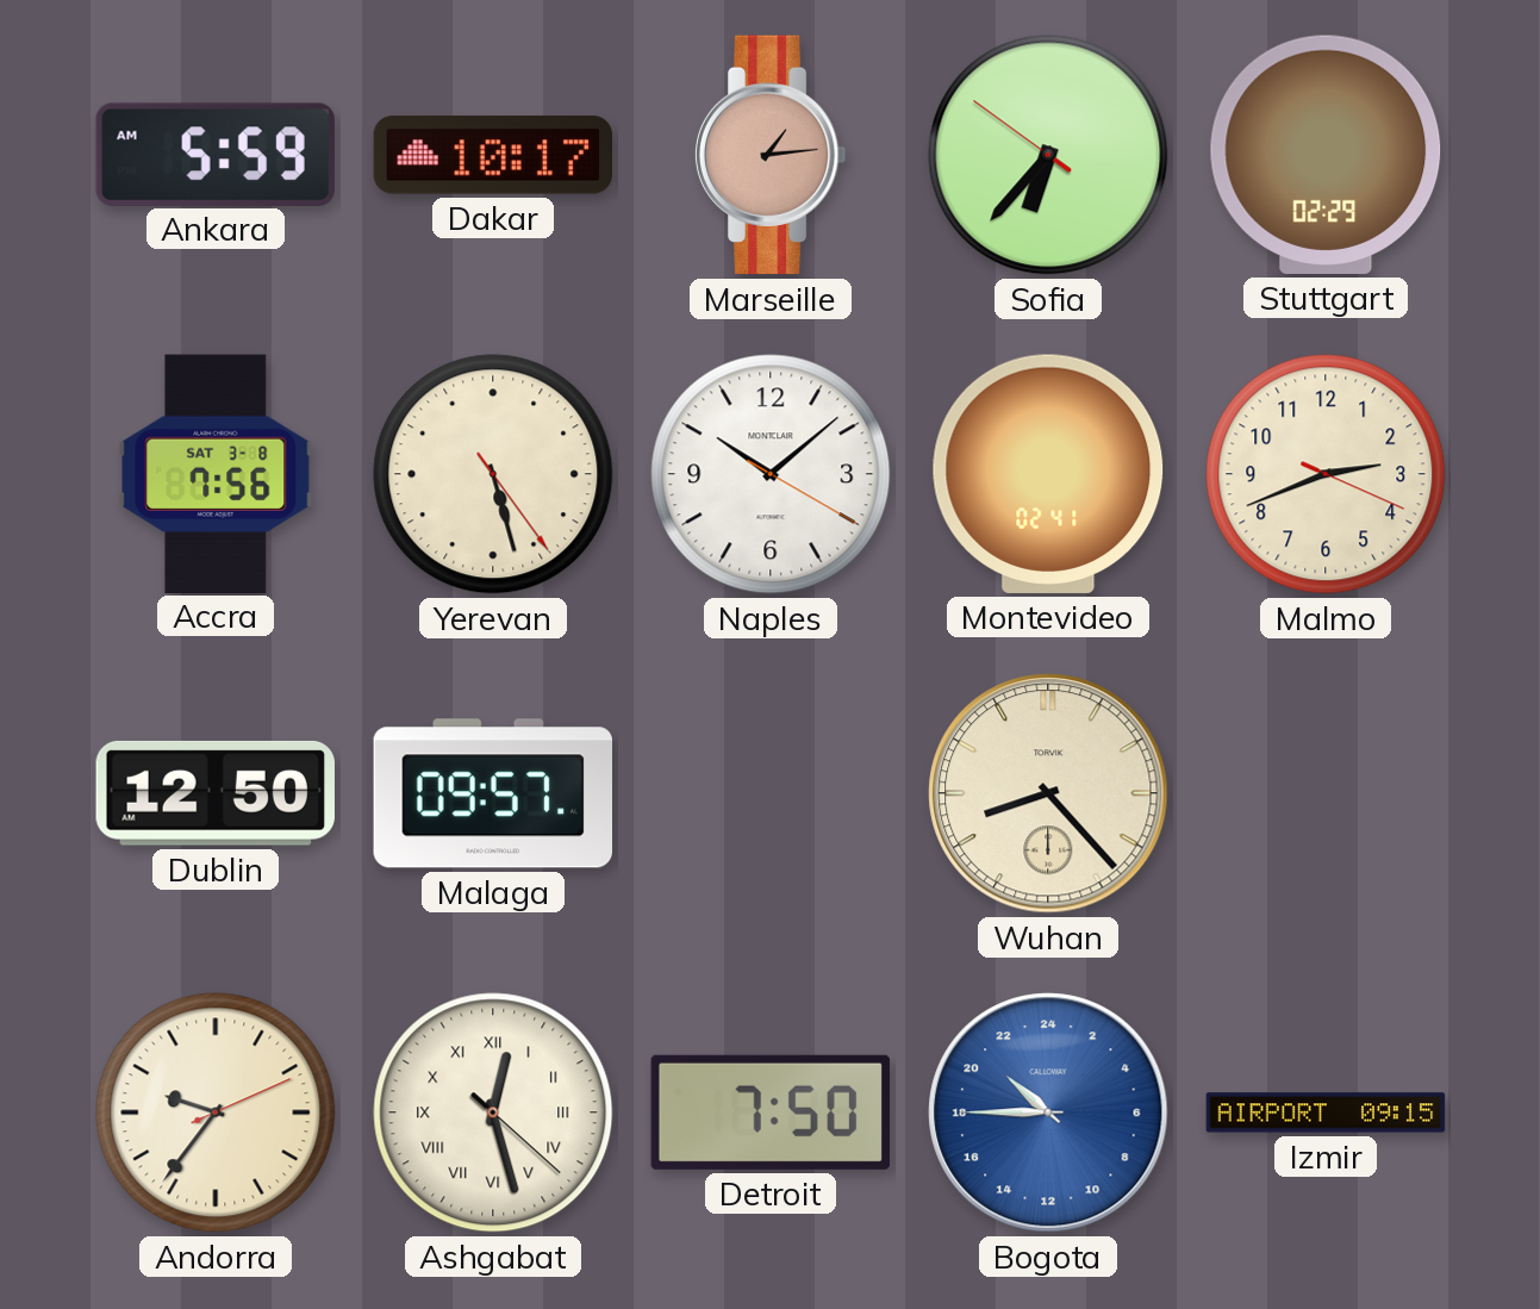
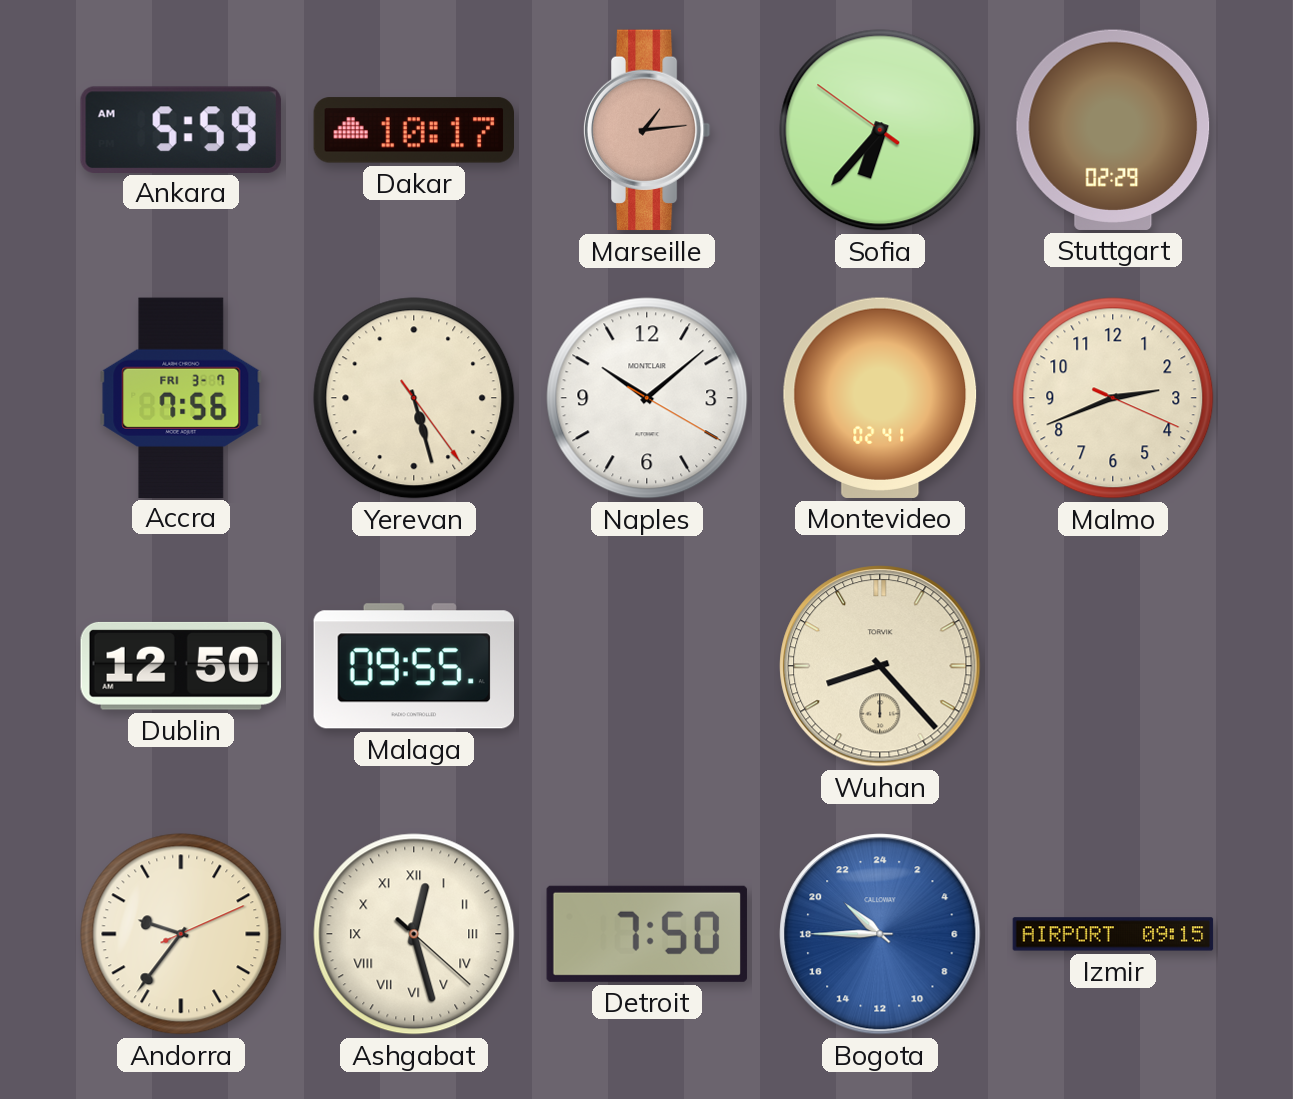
Accra date: SAT 3-8 -> FRI 3-7 (181, 397)
Malaga: 09:57 -> 09:55 (413, 666)
